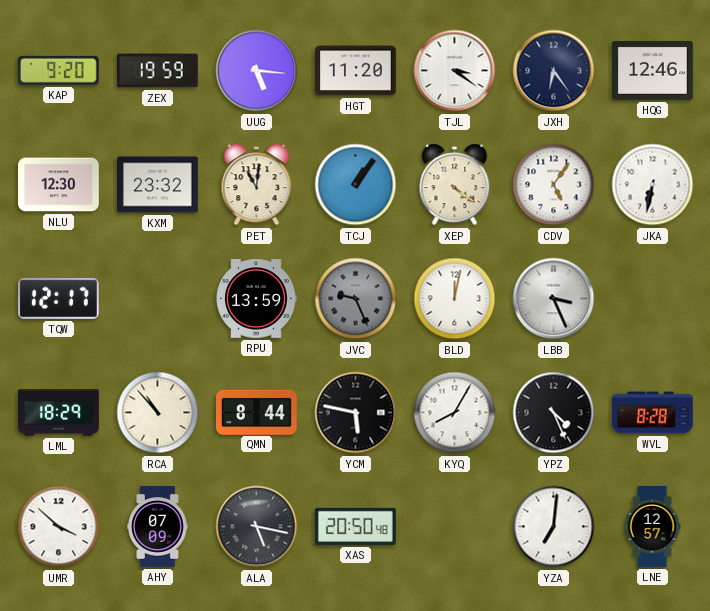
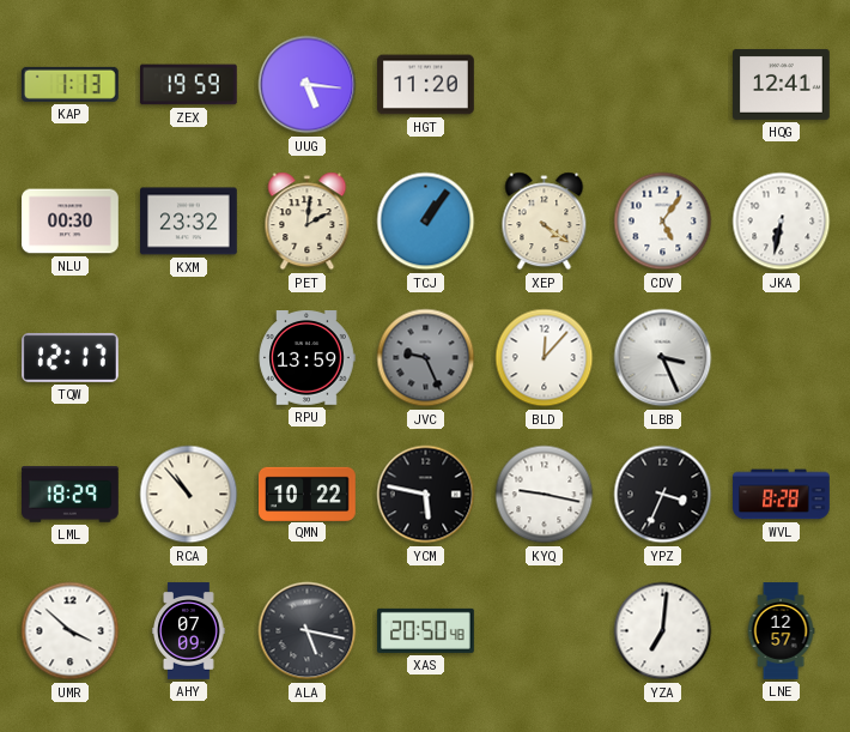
KAP: 9:20 -> 1:13 (69, 84)
TJL: 3:21 -> none (455, 71)
JXH: 6:24 -> none (554, 71)
HQG: 12:46 -> 12:41 (782, 85)
NLU: 12:30 -> 00:30 (71, 222)
PET: 11:01 -> 2:01 (308, 222)
BLD: 12:02 -> 12:07 (545, 358)
QMN: 8:44 -> 10:22 (308, 494)
KYQ: 8:05 -> 9:17 (545, 495)
YPZ: 4:26 -> 3:34 (663, 495)
